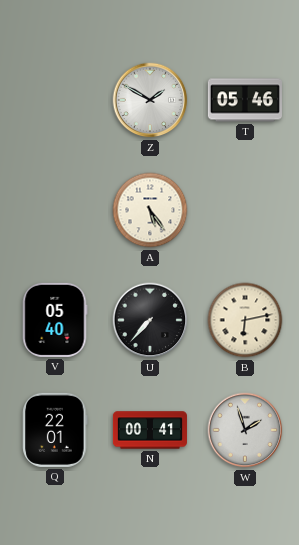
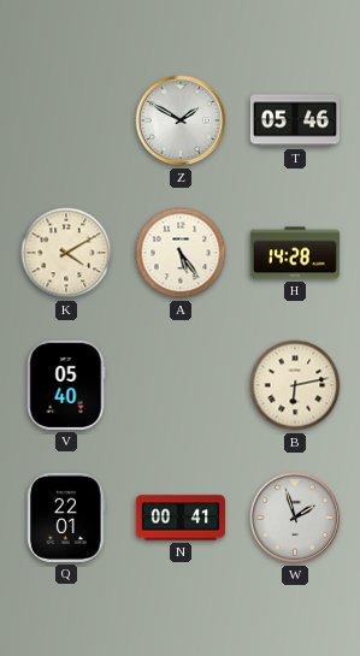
K: none -> 4:10 (66, 253)
H: none -> 14:28 (295, 253)
U: 7:37 -> none (150, 320)
